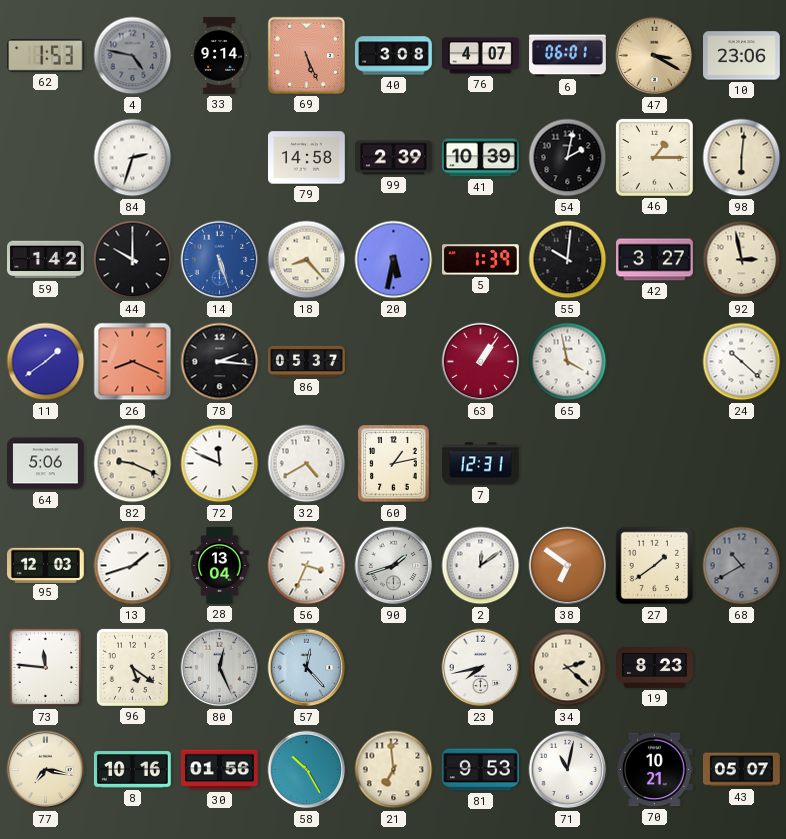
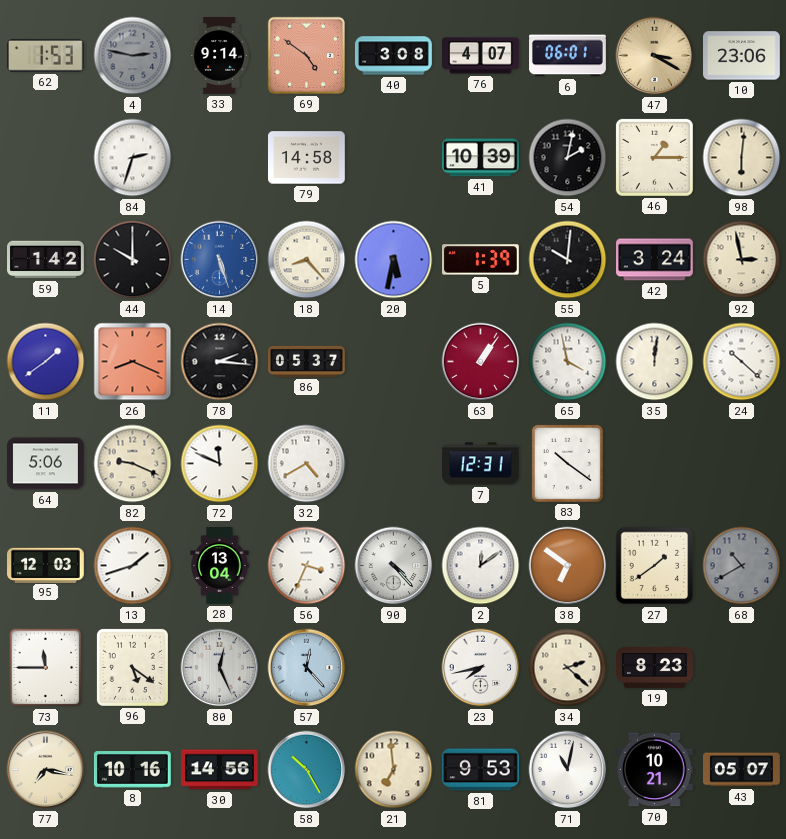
4: 4:47 -> 2:47 (133, 56)
69: 5:26 -> 4:51 (306, 55)
99: 2:39 -> none (394, 158)
42: 3:27 -> 3:24 (655, 260)
35: none -> 12:01 (655, 362)
60: 1:13 -> none (394, 464)
83: none -> 10:21 (567, 463)
90: 1:42 -> 4:23 (394, 566)
73: 11:46 -> 11:45 (46, 668)
30: 01:56 -> 14:56 (220, 770)
